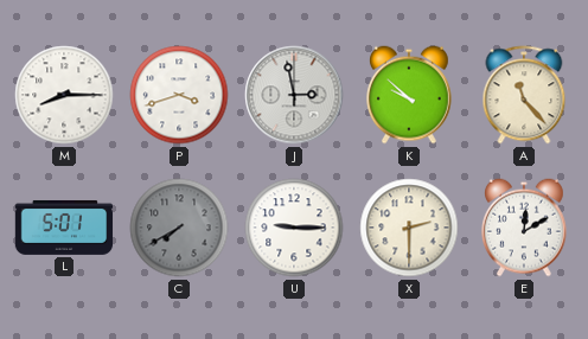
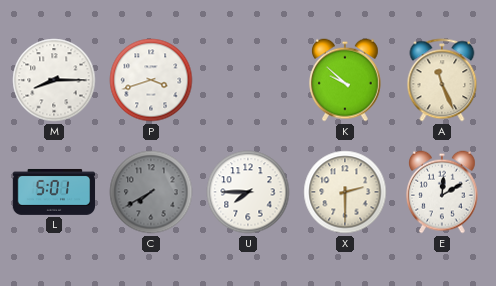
J: 2:58 -> none (294, 95)
A: 11:23 -> 11:26 (442, 80)
U: 9:15 -> 7:45 (248, 192)
